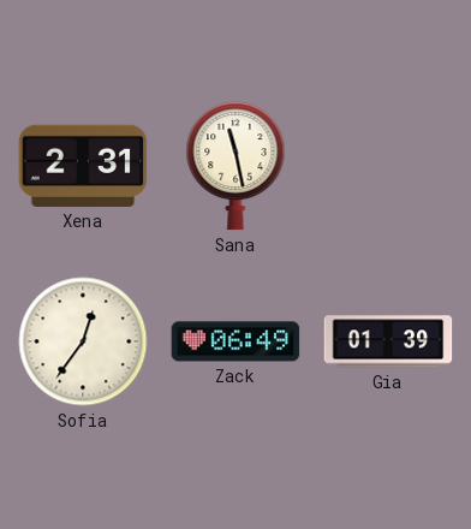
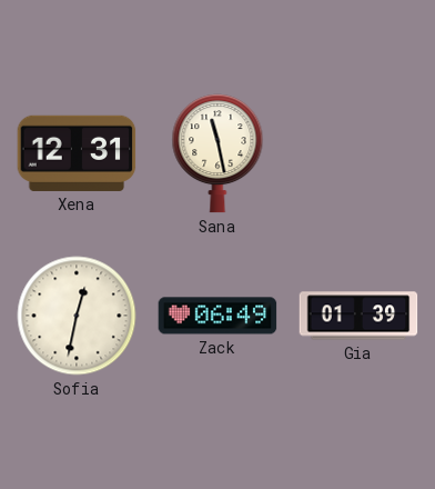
Xena: 2:31 -> 12:31 (77, 153)
Sofia: 12:36 -> 12:32 (77, 316)
